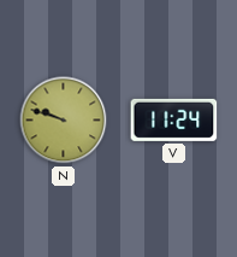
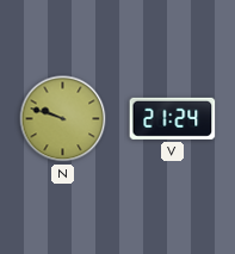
V: 11:24 -> 21:24 (173, 118)
